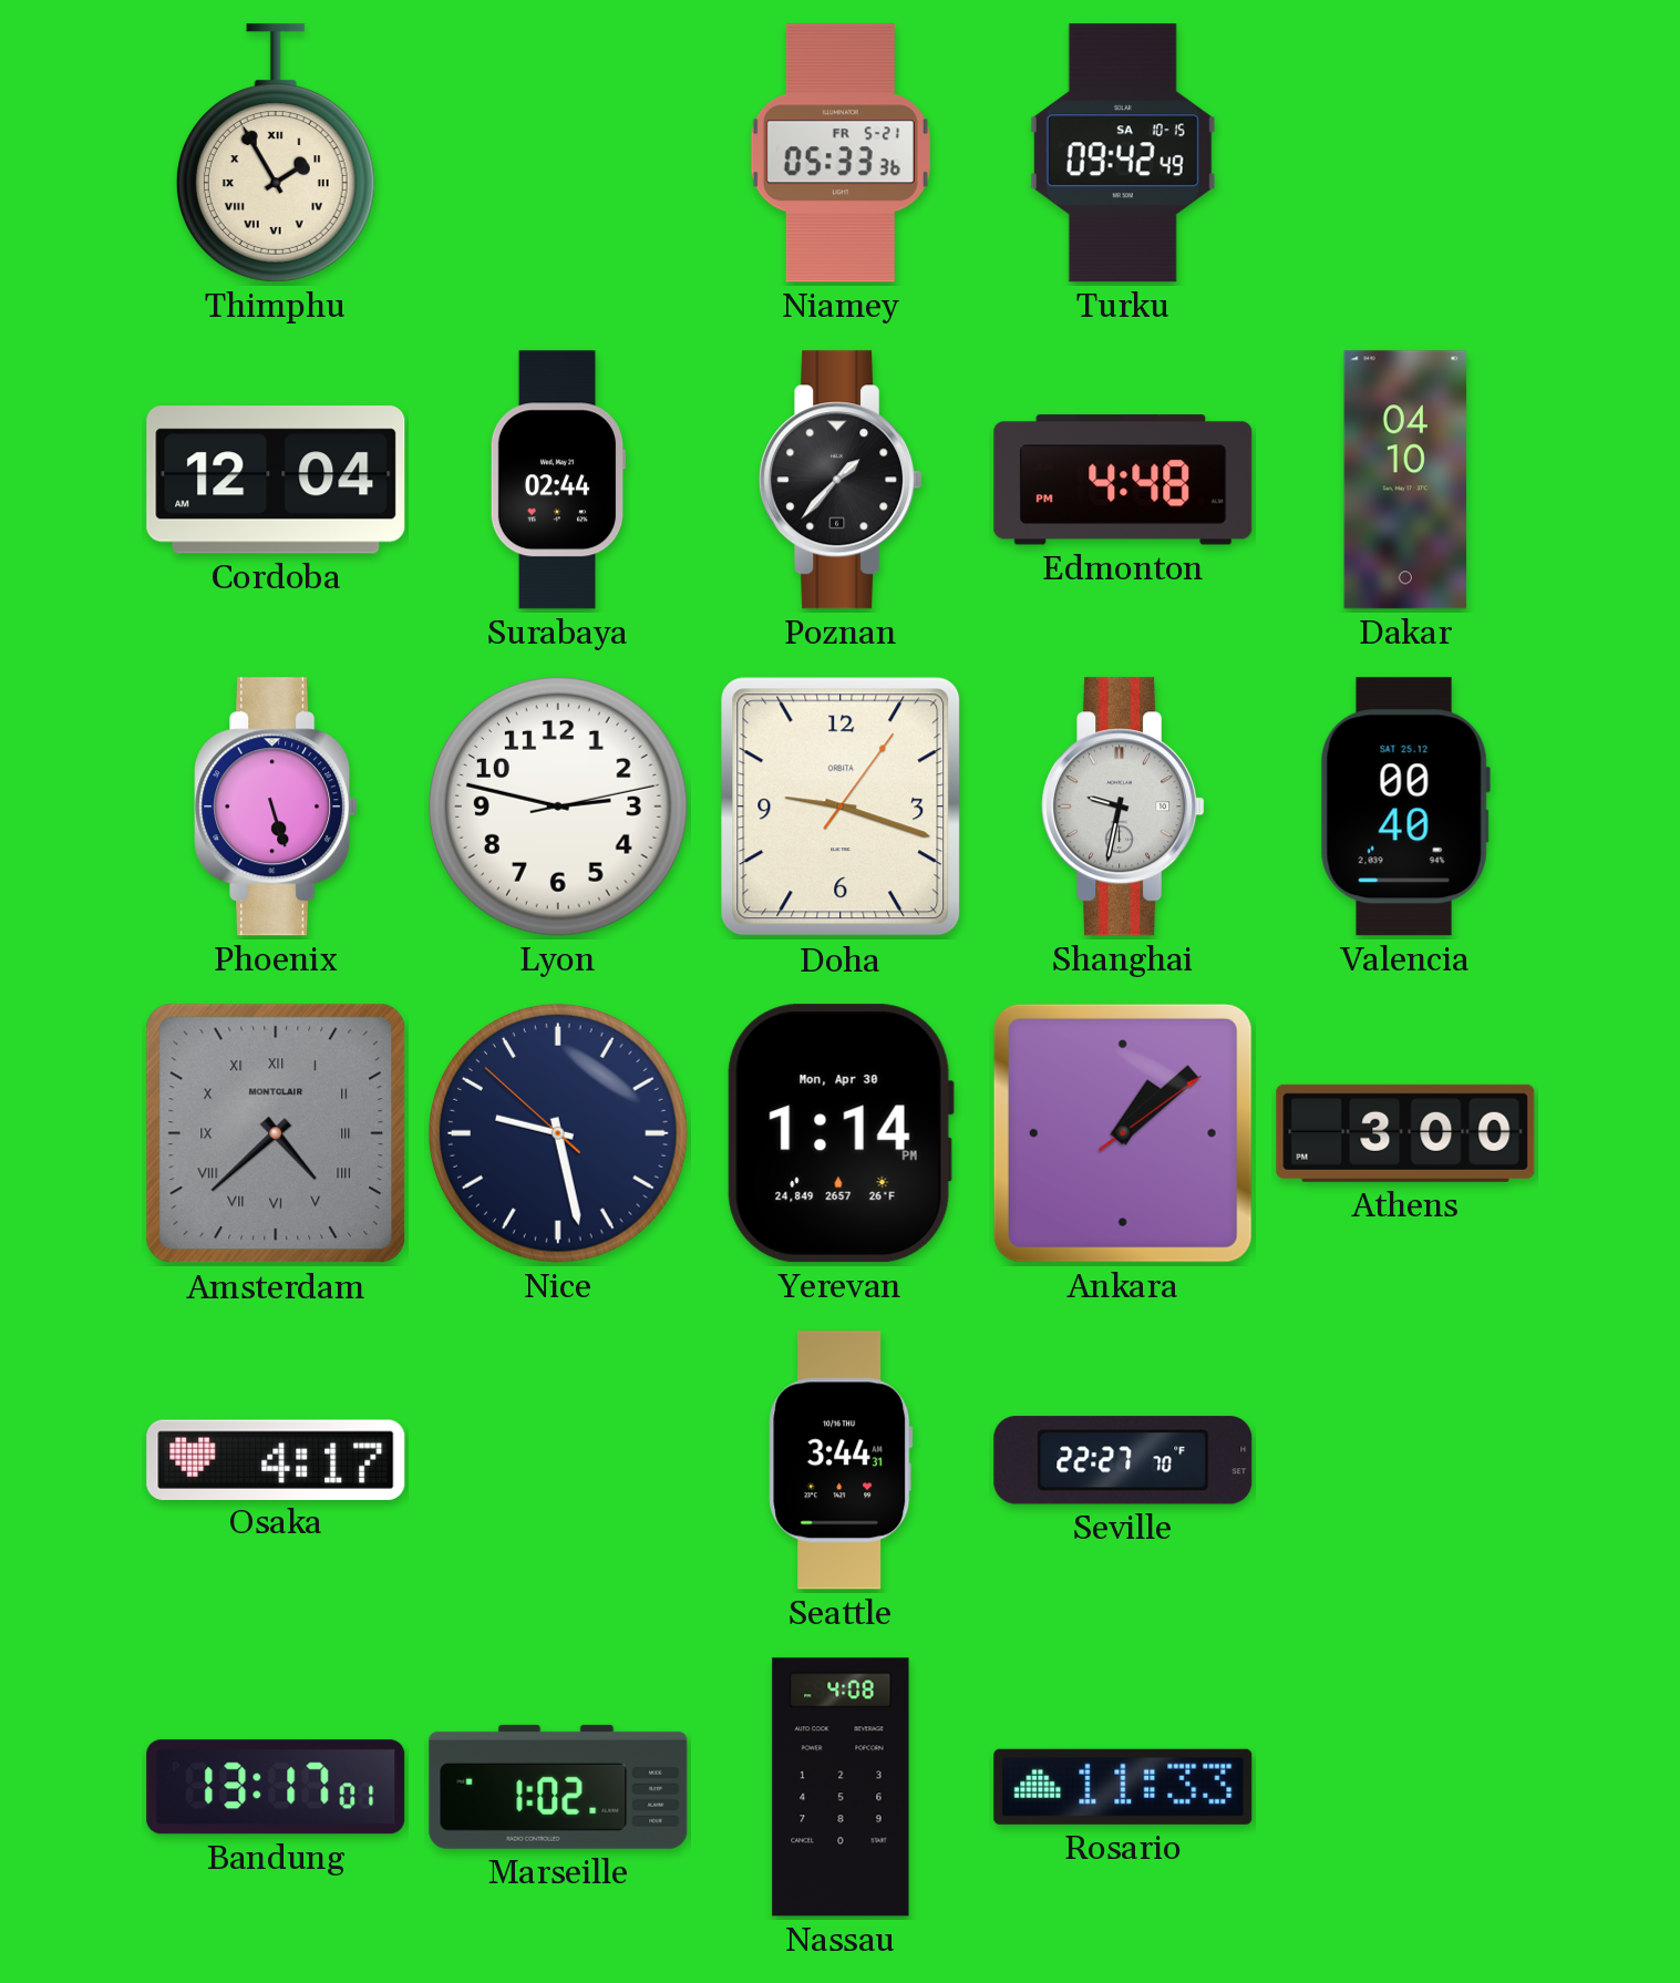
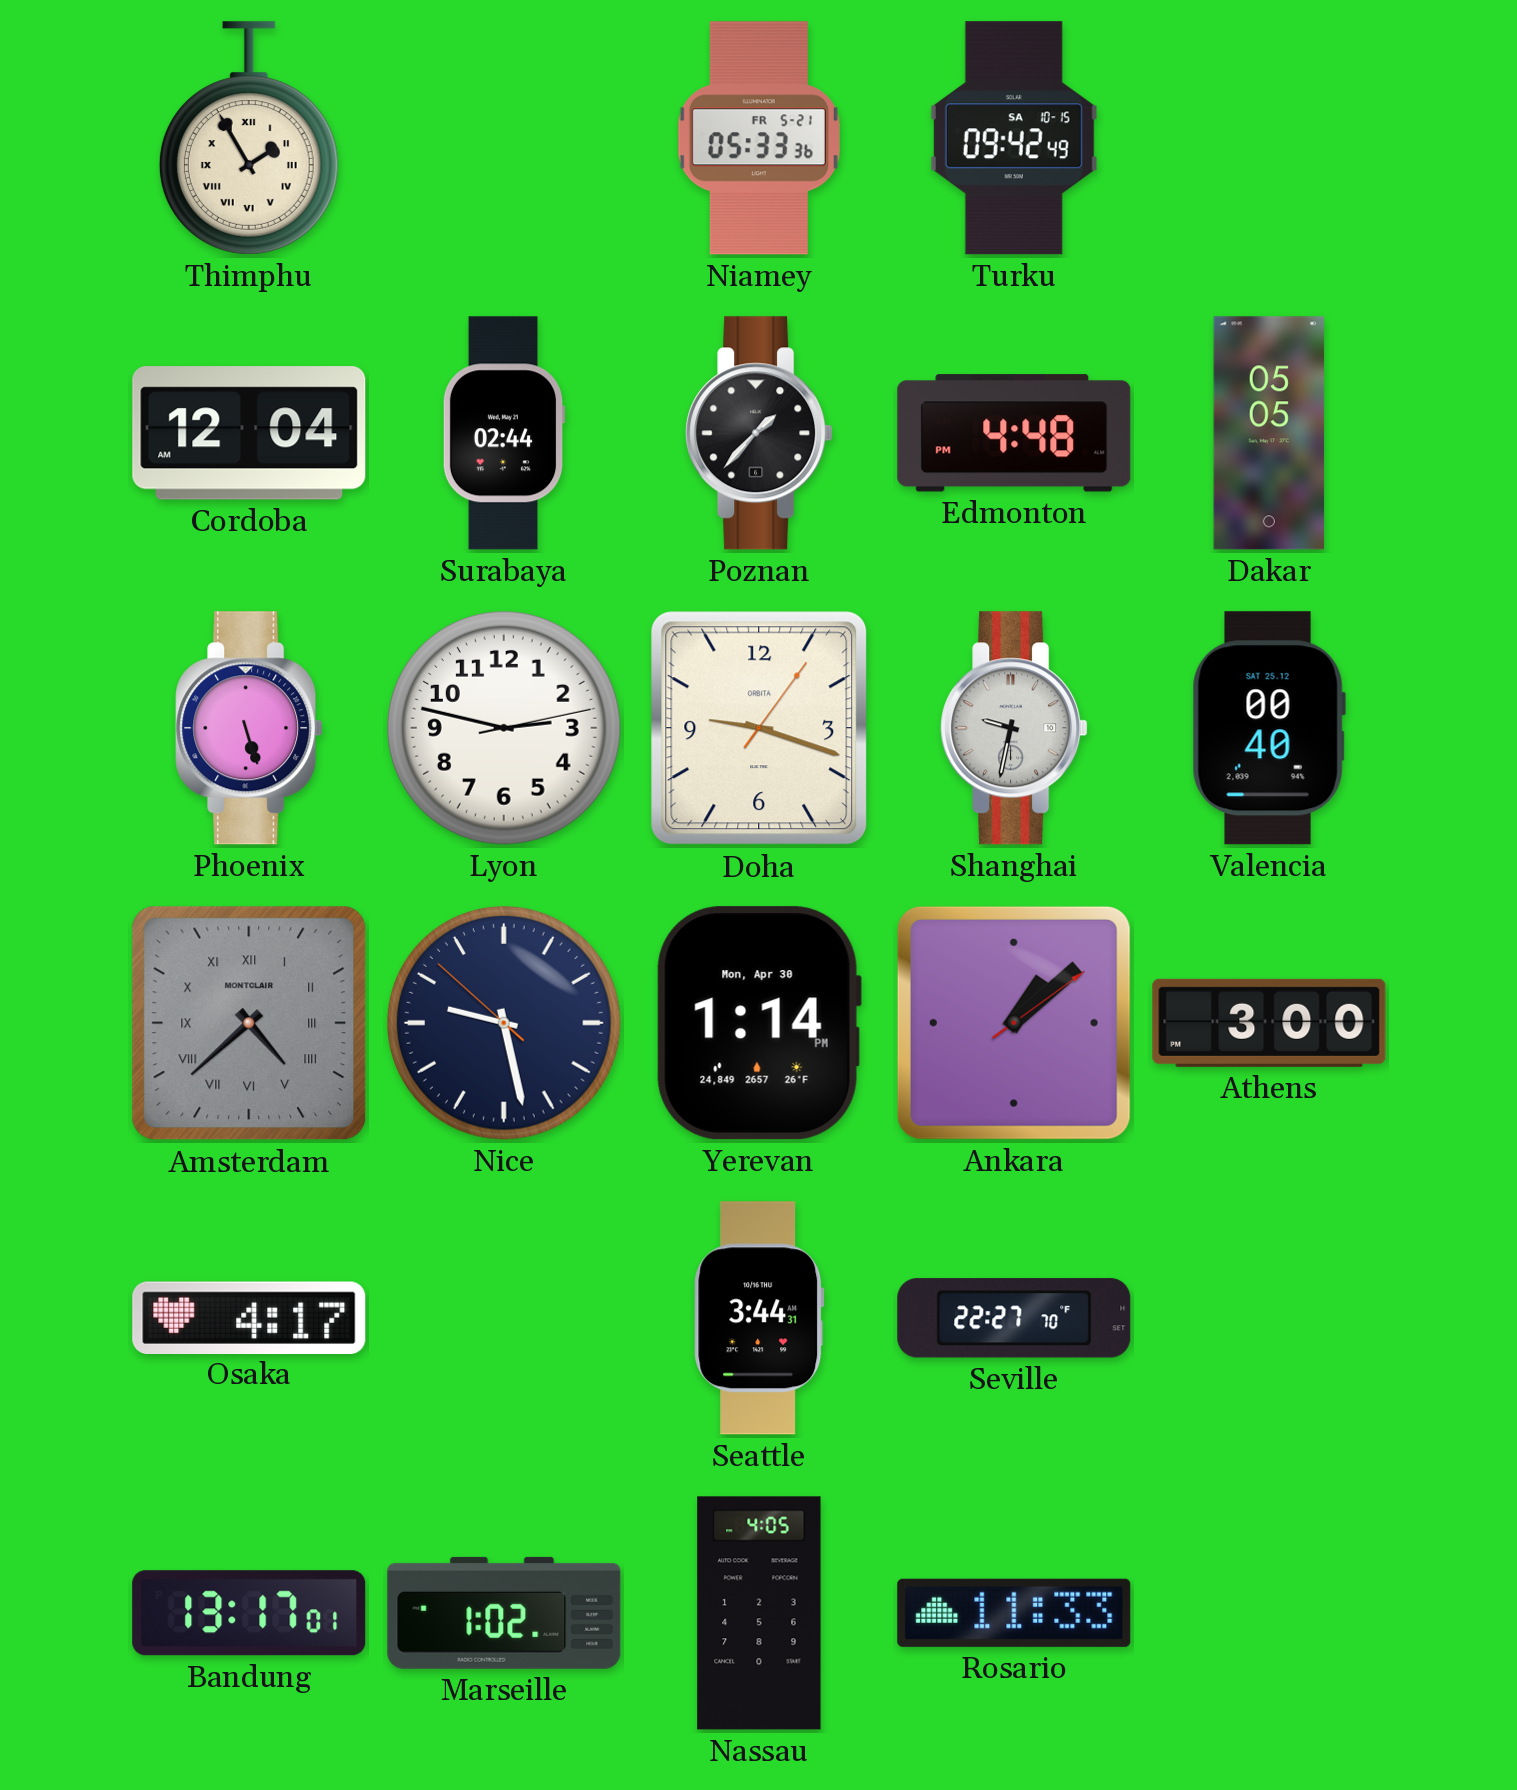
Dakar: 04:10 -> 05:05 (1269, 433)
Nassau: 4:08 -> 4:05 (759, 1613)
